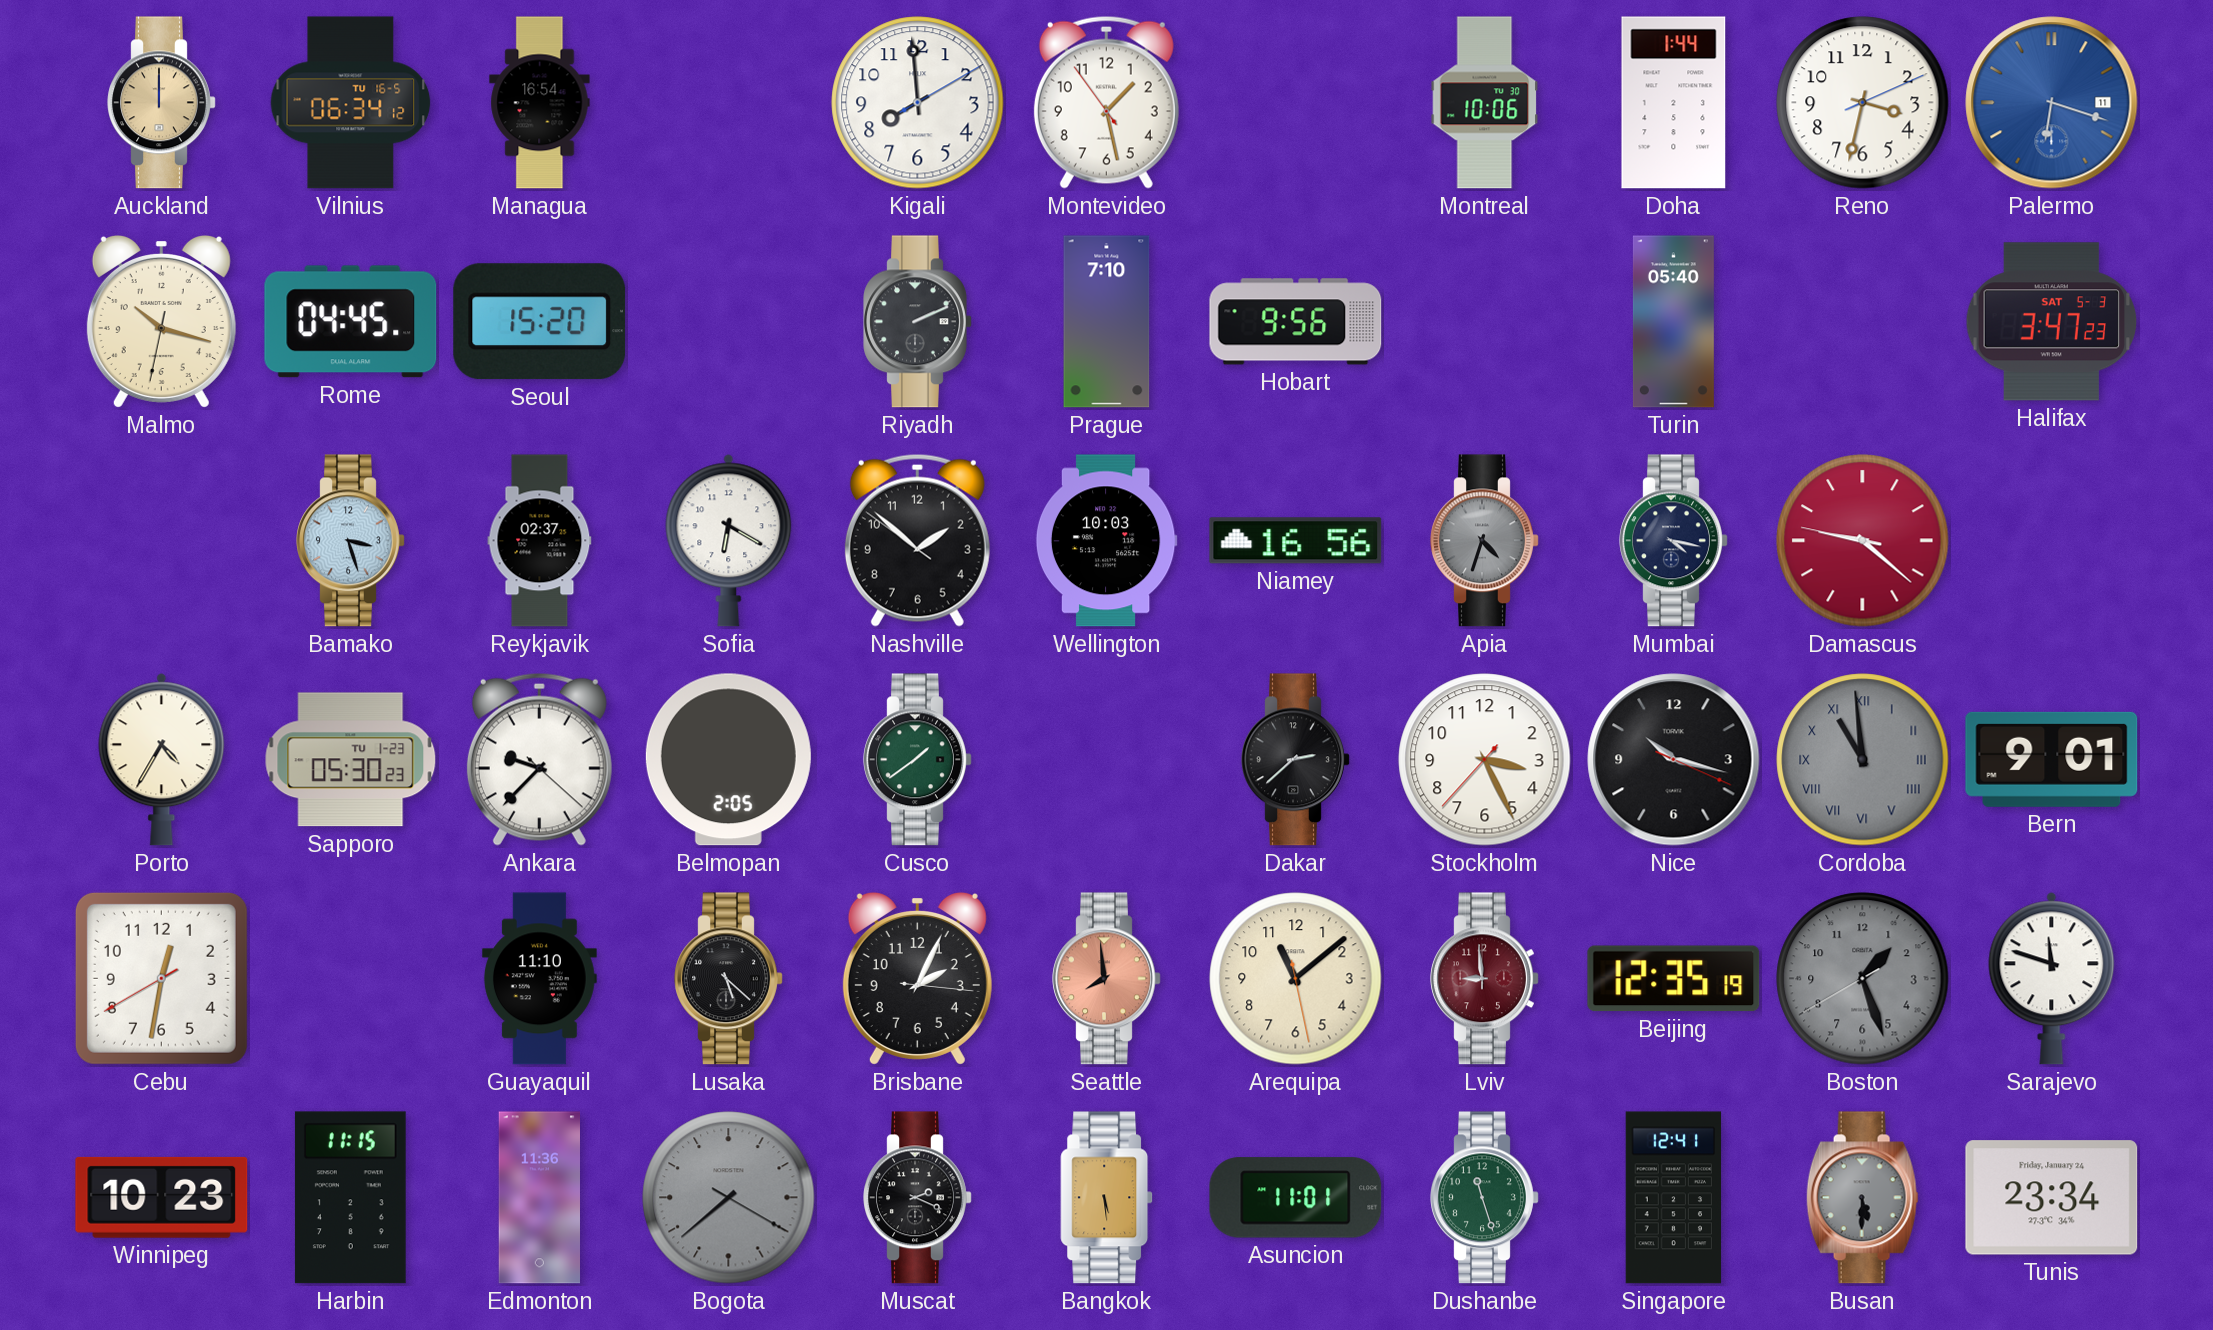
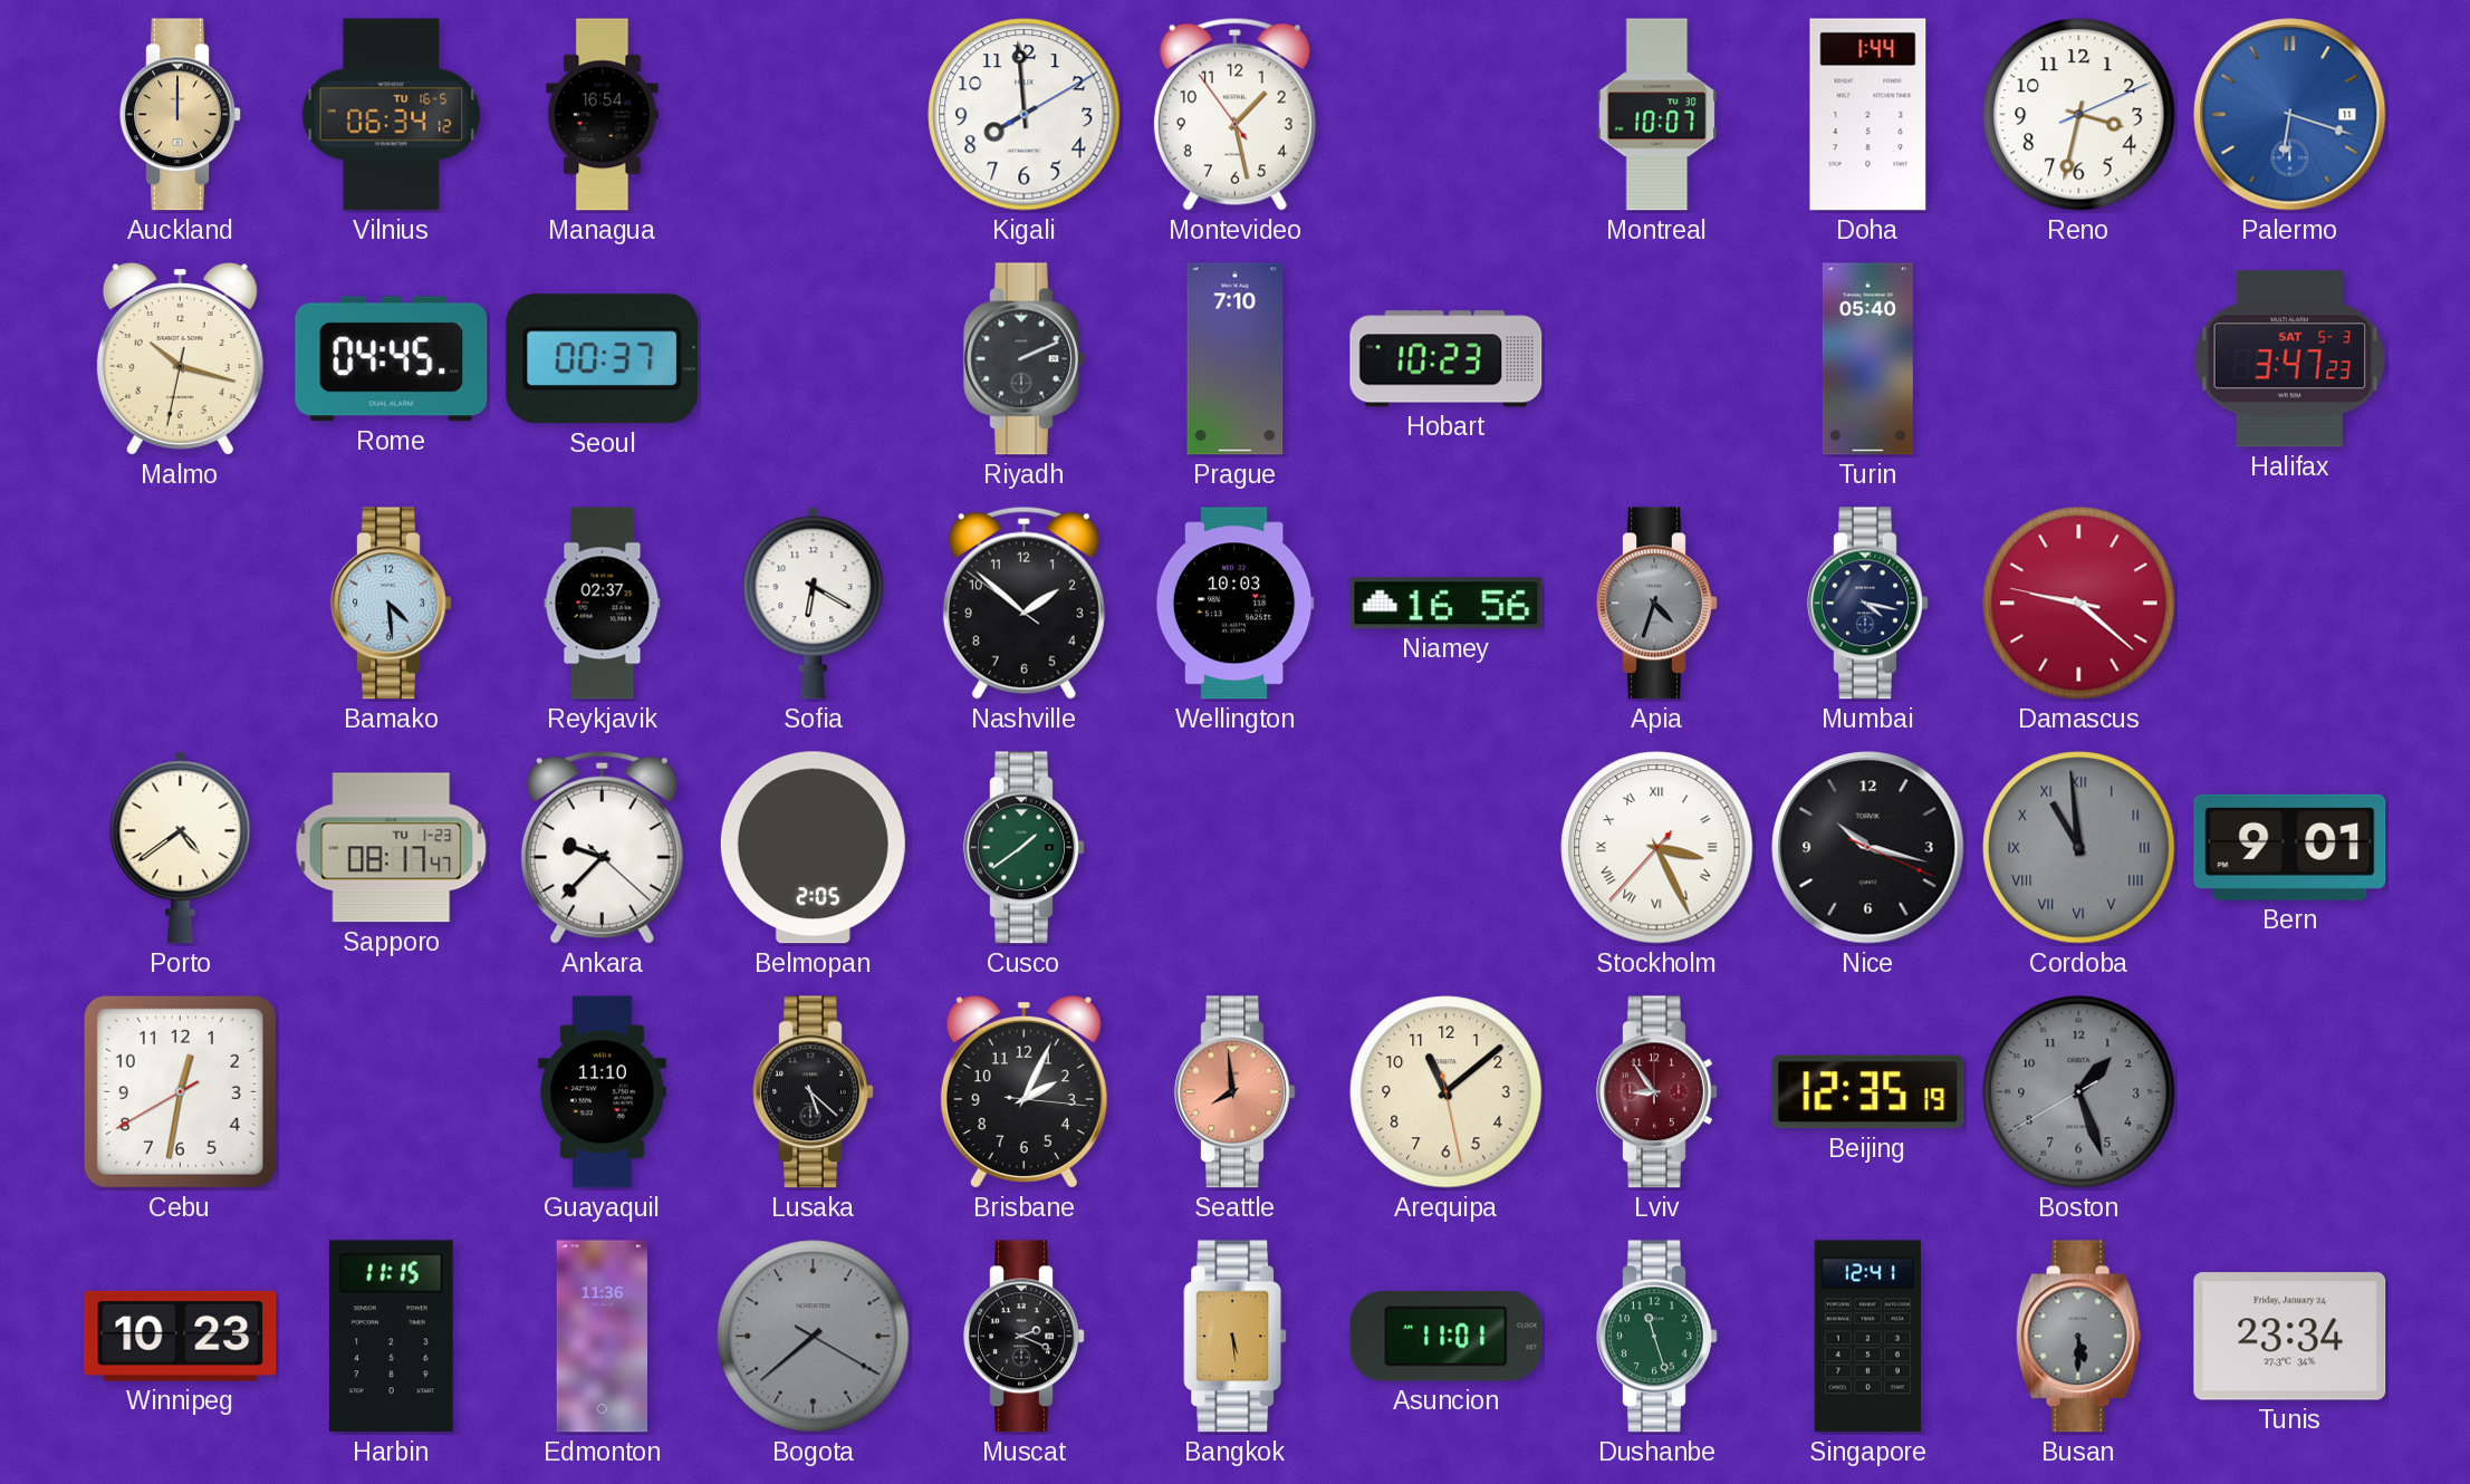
Montreal: 10:06 -> 10:07 (1657, 115)
Seoul: 15:20 -> 00:37 (603, 359)
Hobart: 9:56 -> 10:23 (1447, 359)
Bamako: 3:27 -> 4:29 (392, 604)
Porto: 4:35 -> 4:39 (181, 848)
Sapporo: 05:30 -> 08:17 (392, 848)
Dakar: 2:38 -> none (1296, 760)
Stockholm numerals: Arabic -> Roman (1657, 848)
Lviv: 8:59 -> 8:54 (1657, 1092)
Sarajevo: 11:48 -> none (2052, 979)
